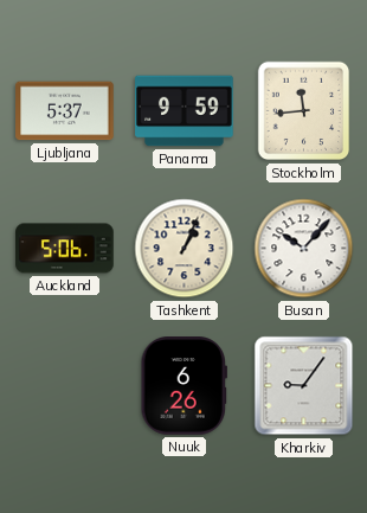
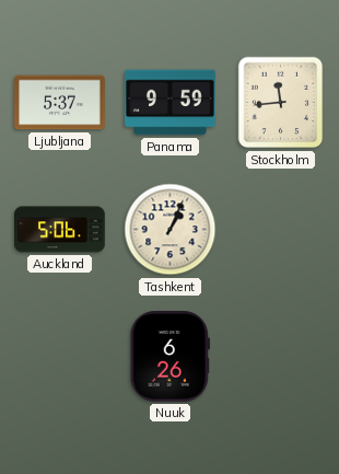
Busan: 10:07 -> none (304, 249)
Kharkiv: 9:06 -> none (304, 386)
